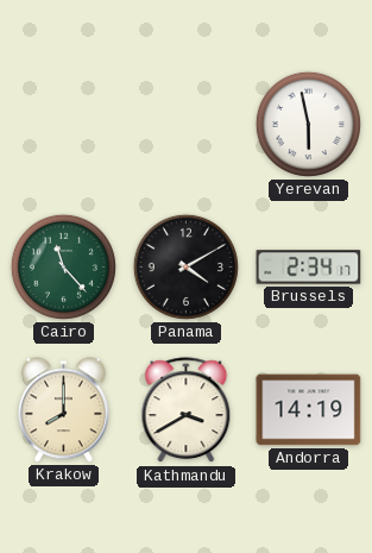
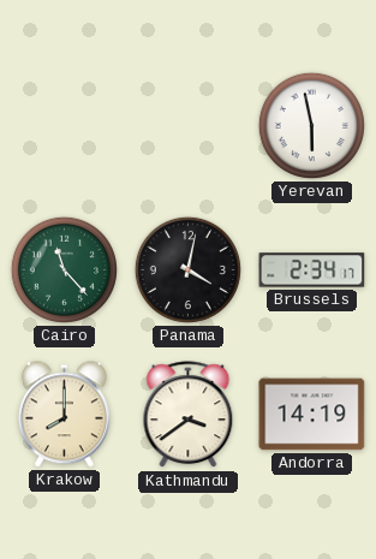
Panama: 4:10 -> 4:02 (187, 269)
Kathmandu: 3:40 -> 3:39 (189, 415)
